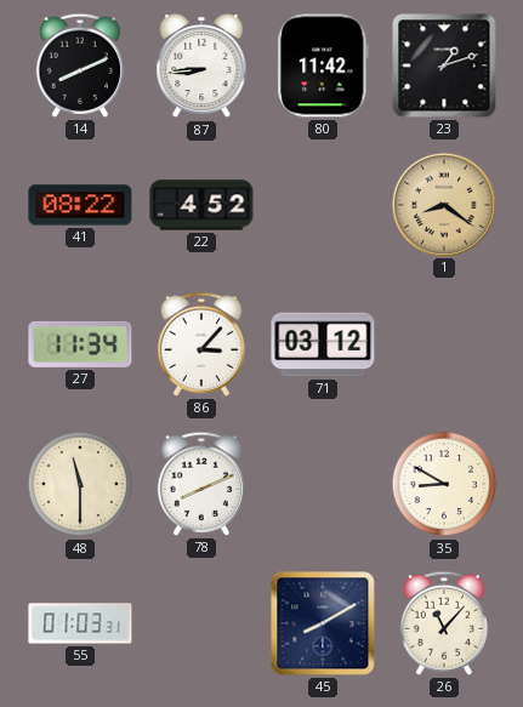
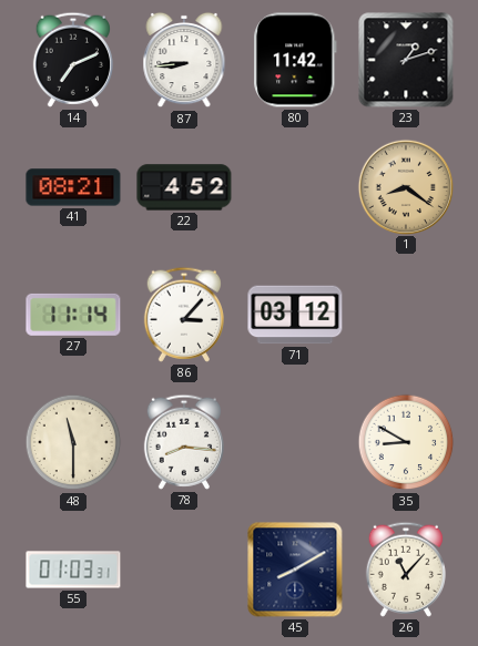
14: 8:11 -> 7:11 (73, 60)
41: 08:22 -> 08:21 (73, 187)
27: 11:34 -> 11:14 (73, 315)
78: 8:11 -> 8:16 (184, 442)
